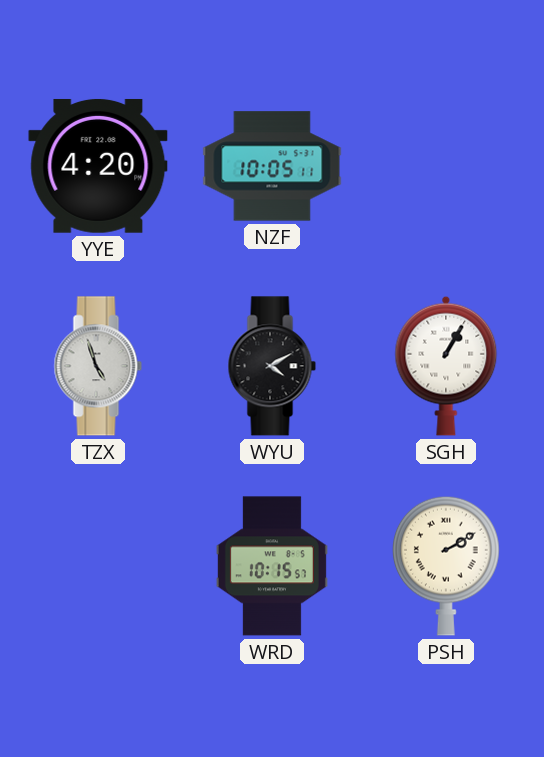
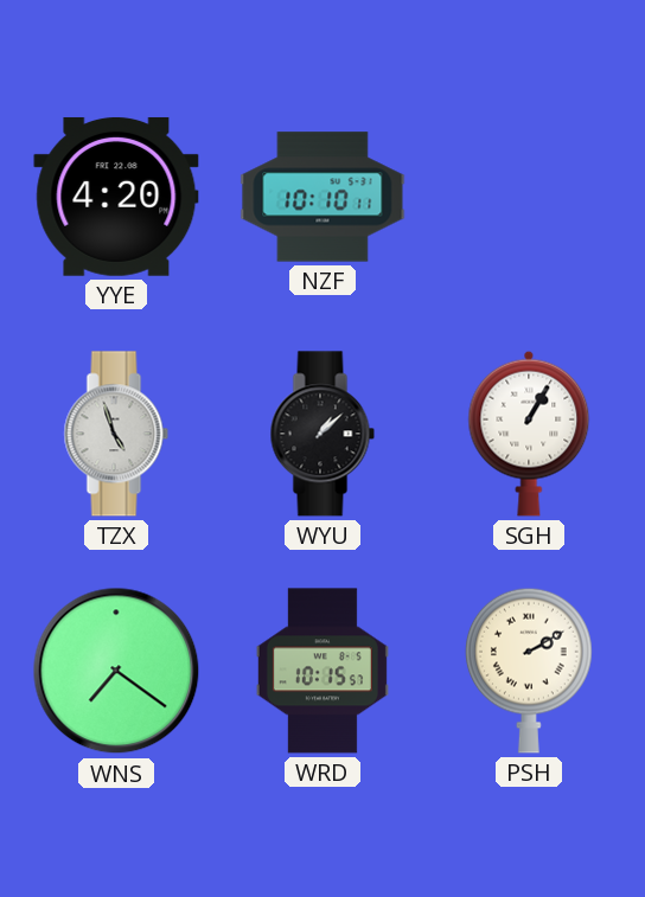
NZF: 10:05 -> 10:10 (322, 197)
WYU: 4:10 -> 1:08 (322, 434)
WNS: none -> 7:21 (116, 671)
